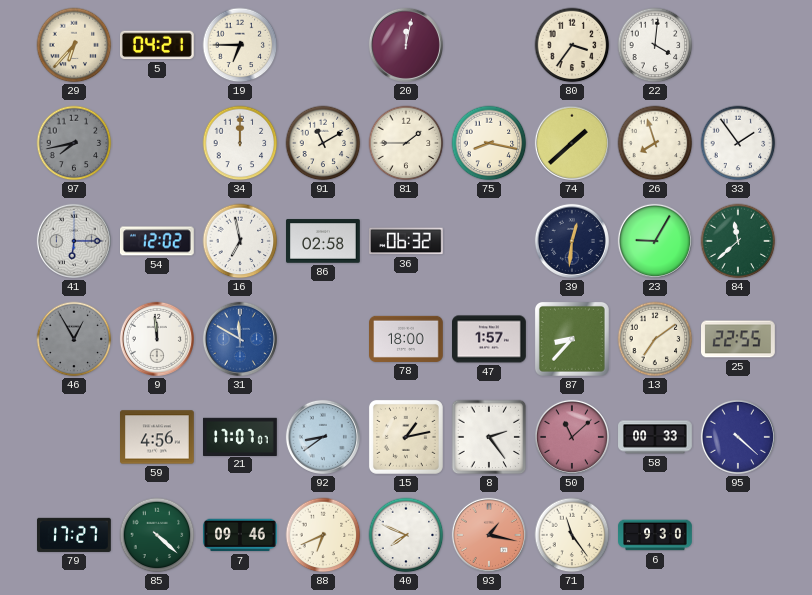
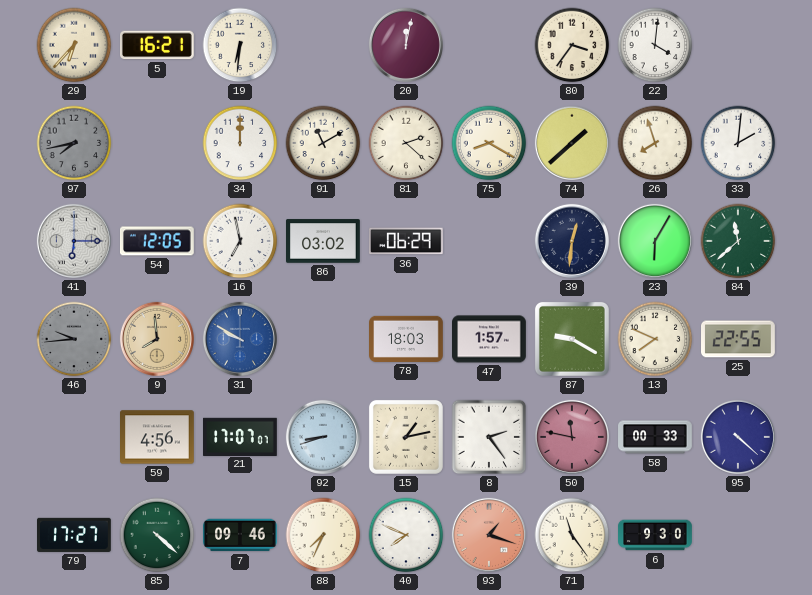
5: 04:21 -> 16:21 (158, 45)
19: 6:45 -> 6:31 (240, 45)
81: 1:45 -> 2:22 (406, 143)
75: 8:17 -> 8:20 (489, 143)
33: 1:54 -> 2:01 (738, 143)
54: 12:02 -> 12:05 (158, 241)
86: 02:58 -> 03:02 (324, 241)
36: 06:32 -> 06:29 (406, 241)
23: 9:05 -> 6:05 (655, 241)
46: 12:55 -> 9:44 (74, 339)
9: 11:59 -> 7:59 (157, 339)
9 dial: white -> champagne (157, 339)
31: 11:50 -> 9:50 (240, 339)
78: 18:00 -> 18:03 (407, 339)
87: 8:37 -> 9:20 (572, 339)
13: 7:09 -> 7:49 (655, 339)
92: 8:39 -> 8:42 (323, 437)
50: 11:08 -> 11:47 (572, 437)
88: 6:41 -> 7:34 (323, 535)
93: 1:17 -> 1:18 (489, 535)
